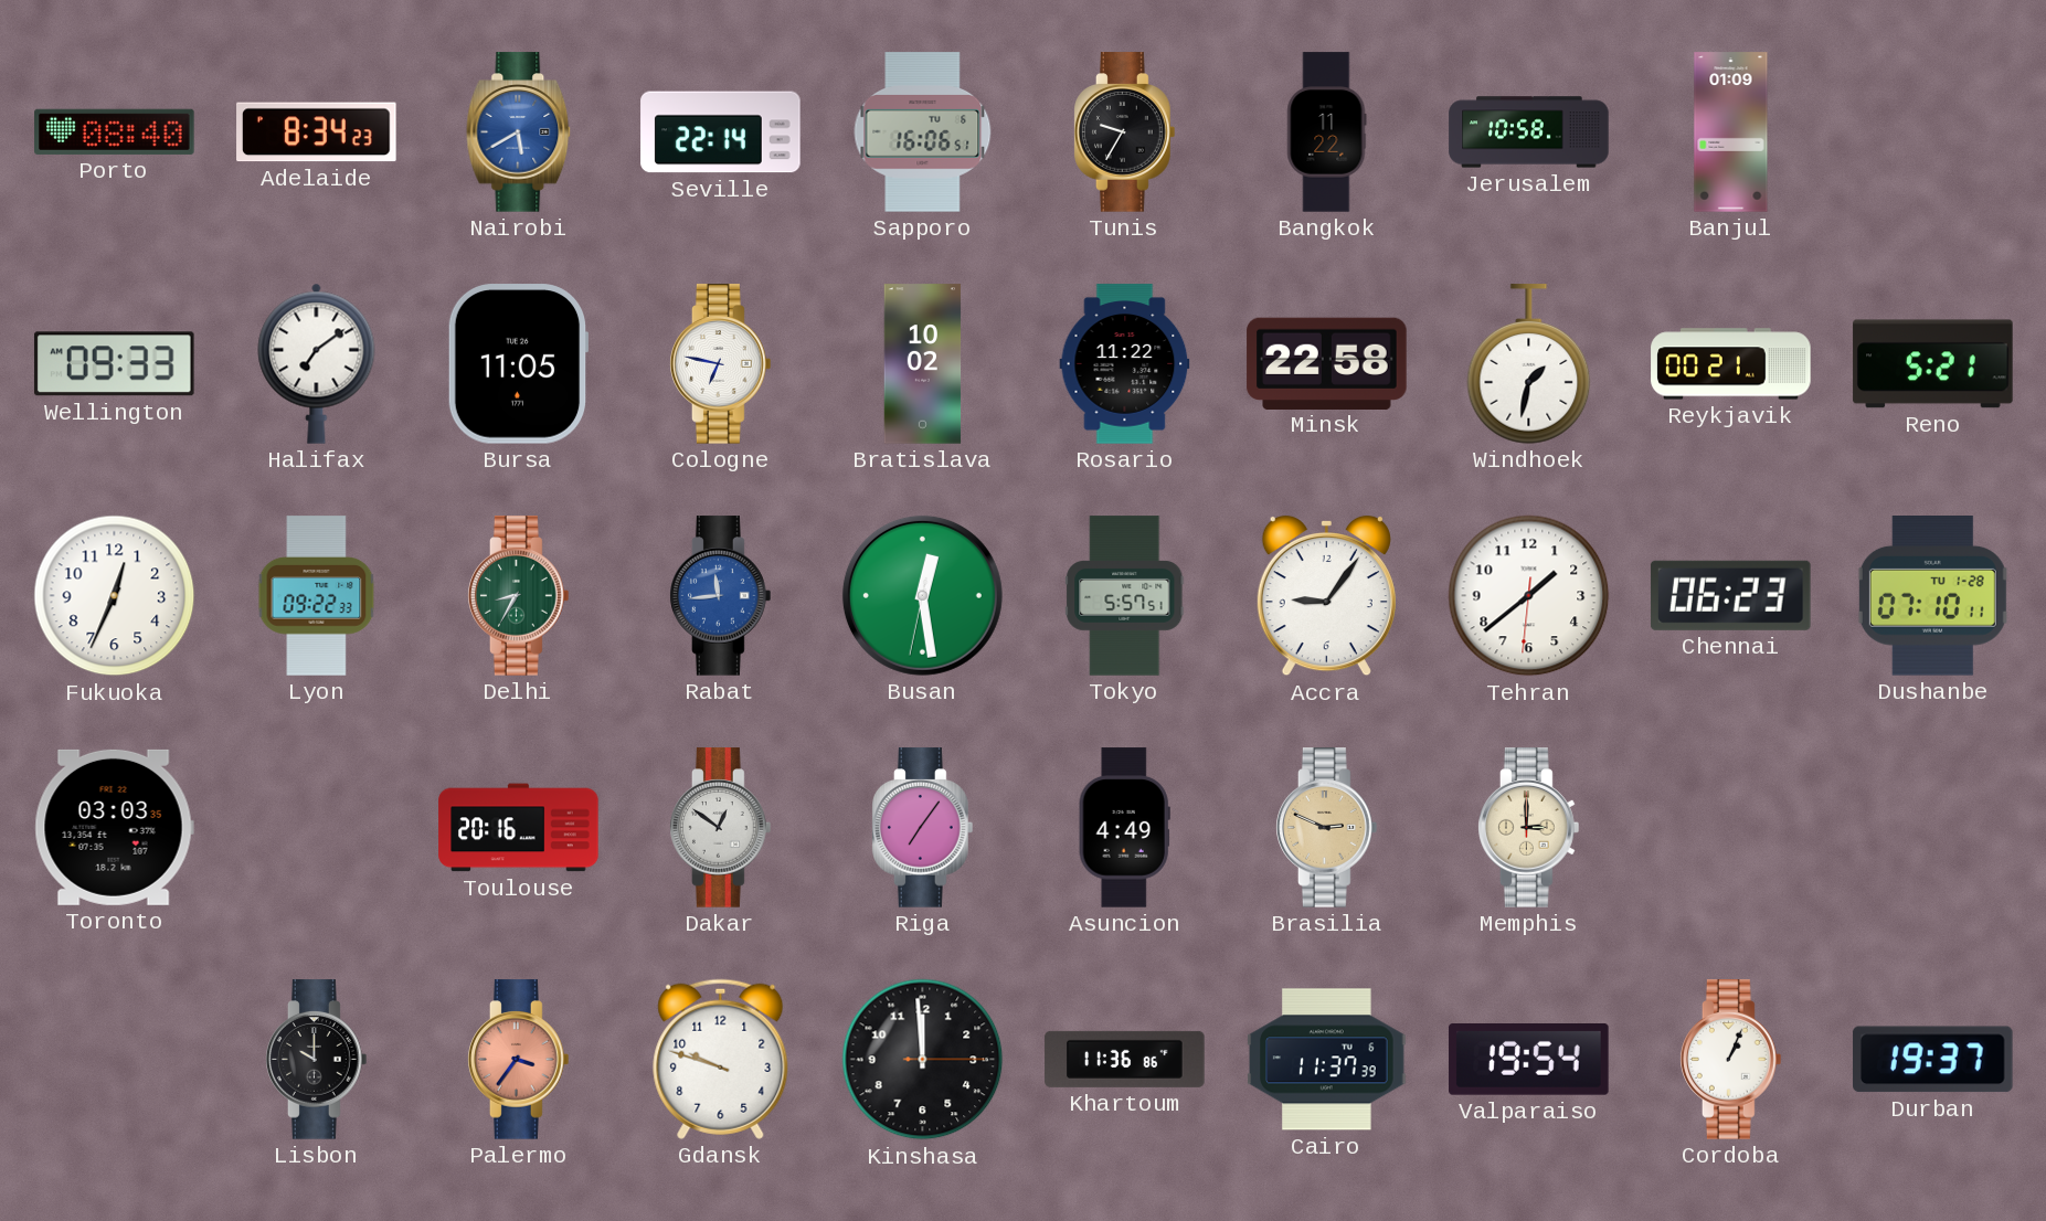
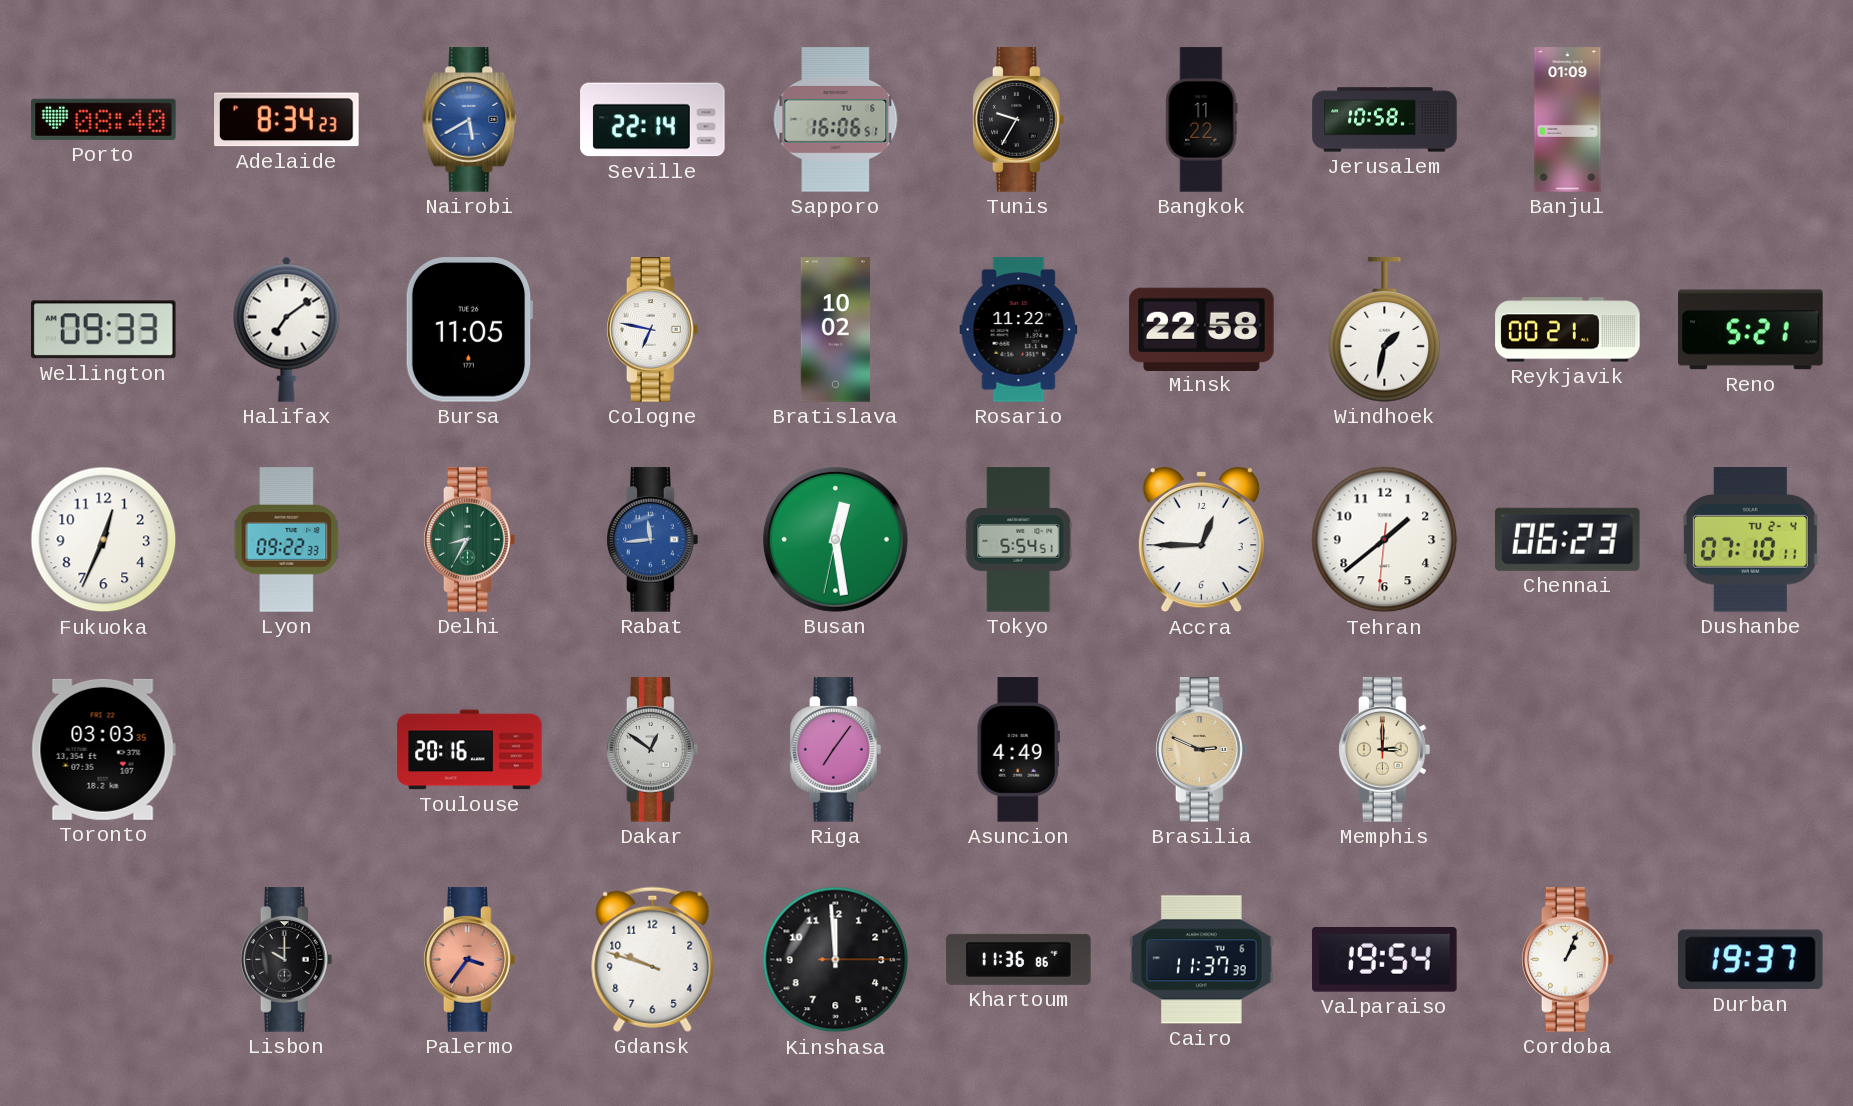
Tokyo: 5:57 -> 5:54 (1019, 540)
Accra: 9:06 -> 12:45 (1201, 540)
Dushanbe date: TU 1-28 -> TU 2-4 (1750, 540)
